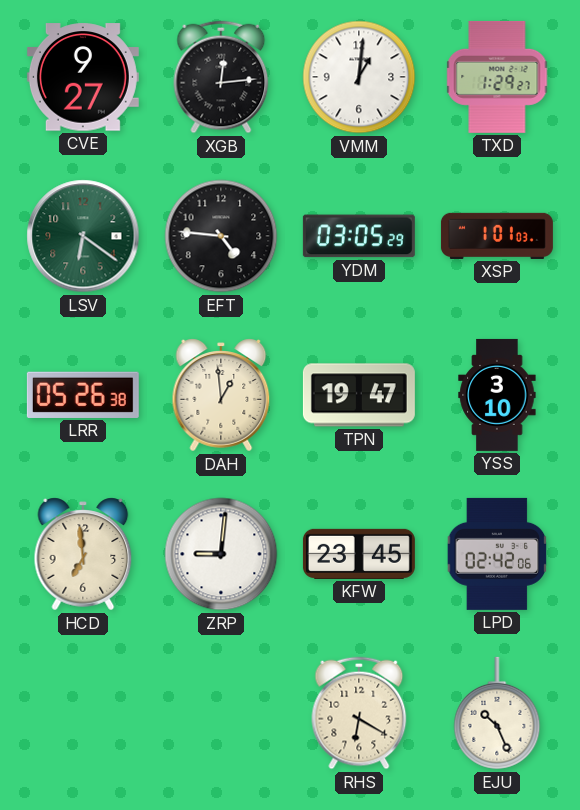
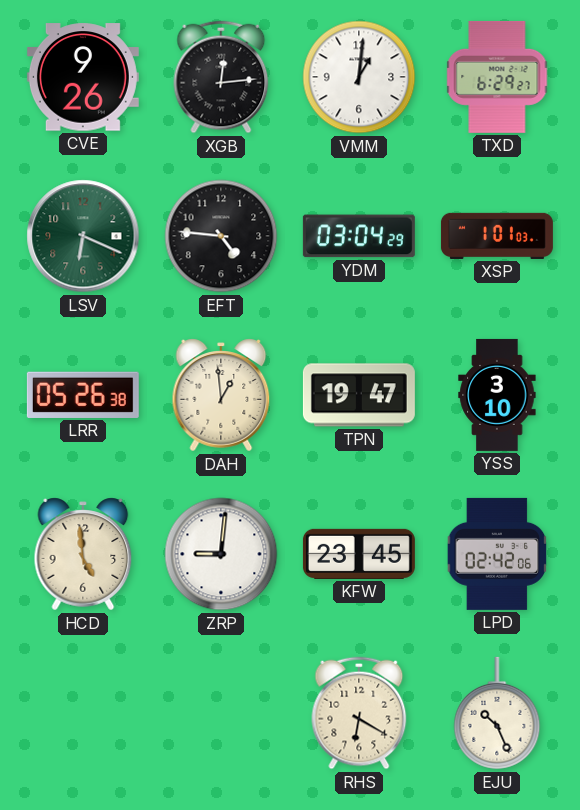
CVE: 9:27 -> 9:26 (83, 77)
TXD: 1:29 -> 6:29 (497, 77)
LSV: 6:21 -> 6:19 (83, 236)
YDM: 03:05 -> 03:04 (359, 236)
HCD: 6:59 -> 4:59 (83, 554)
